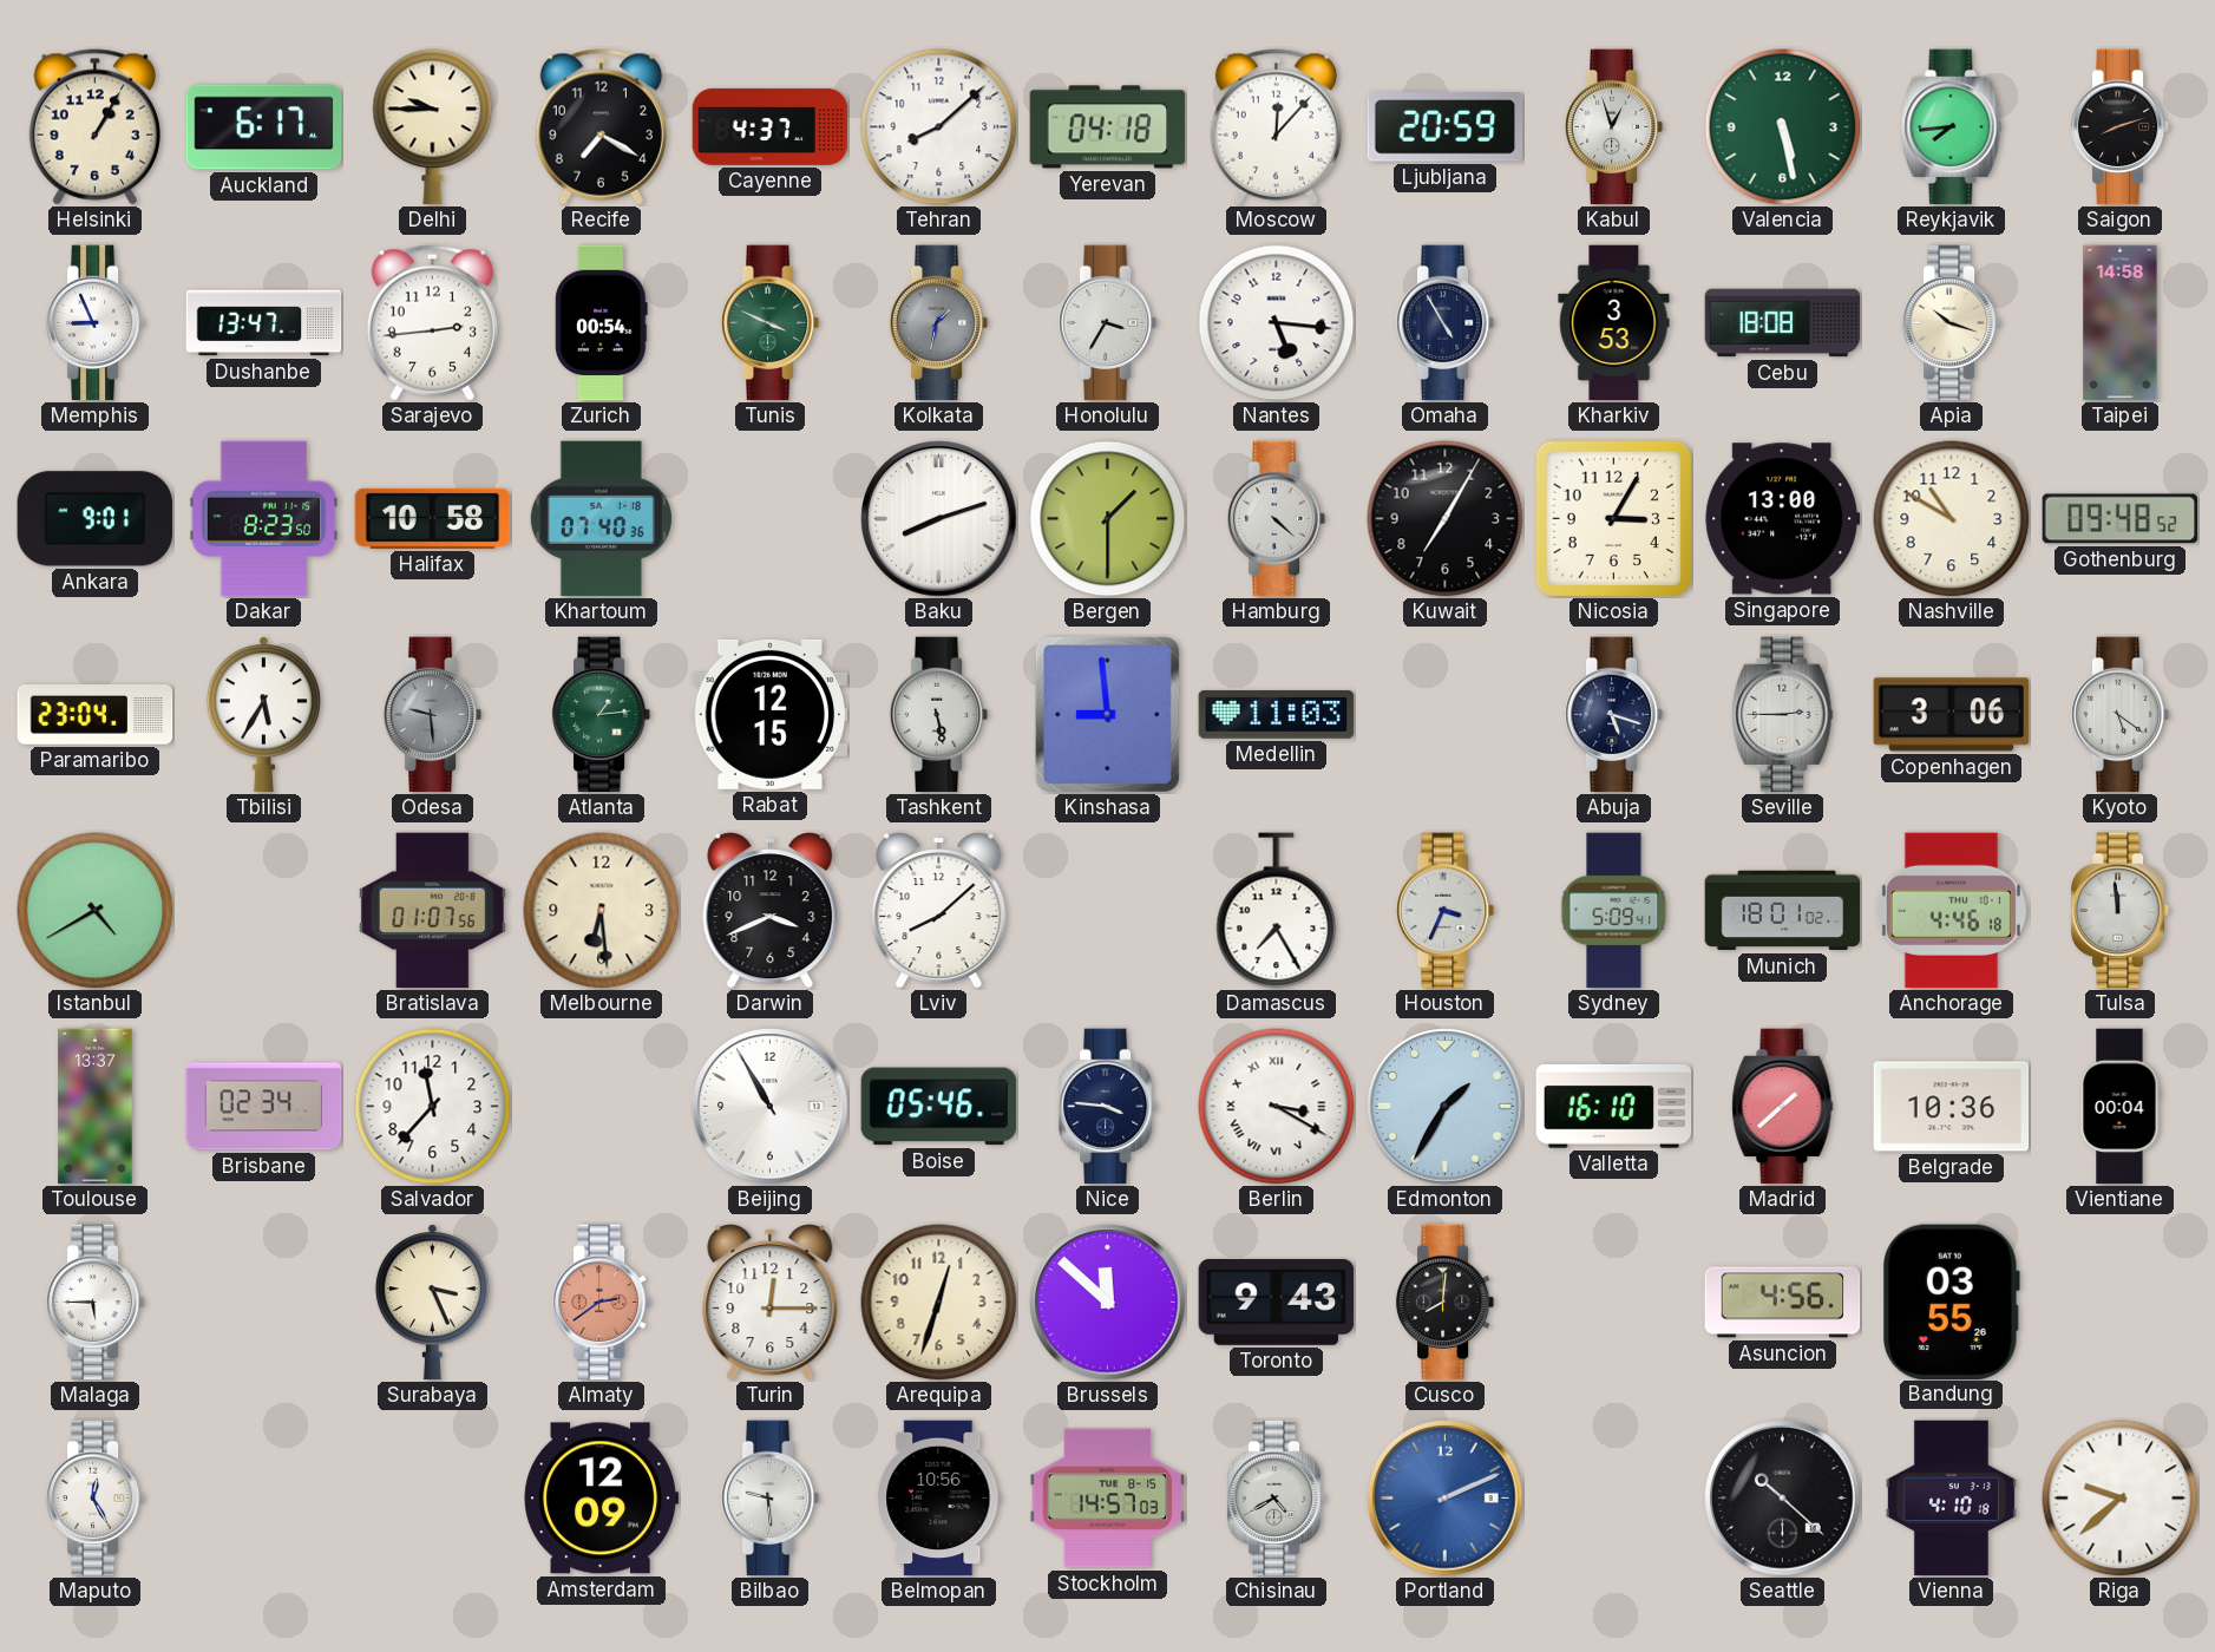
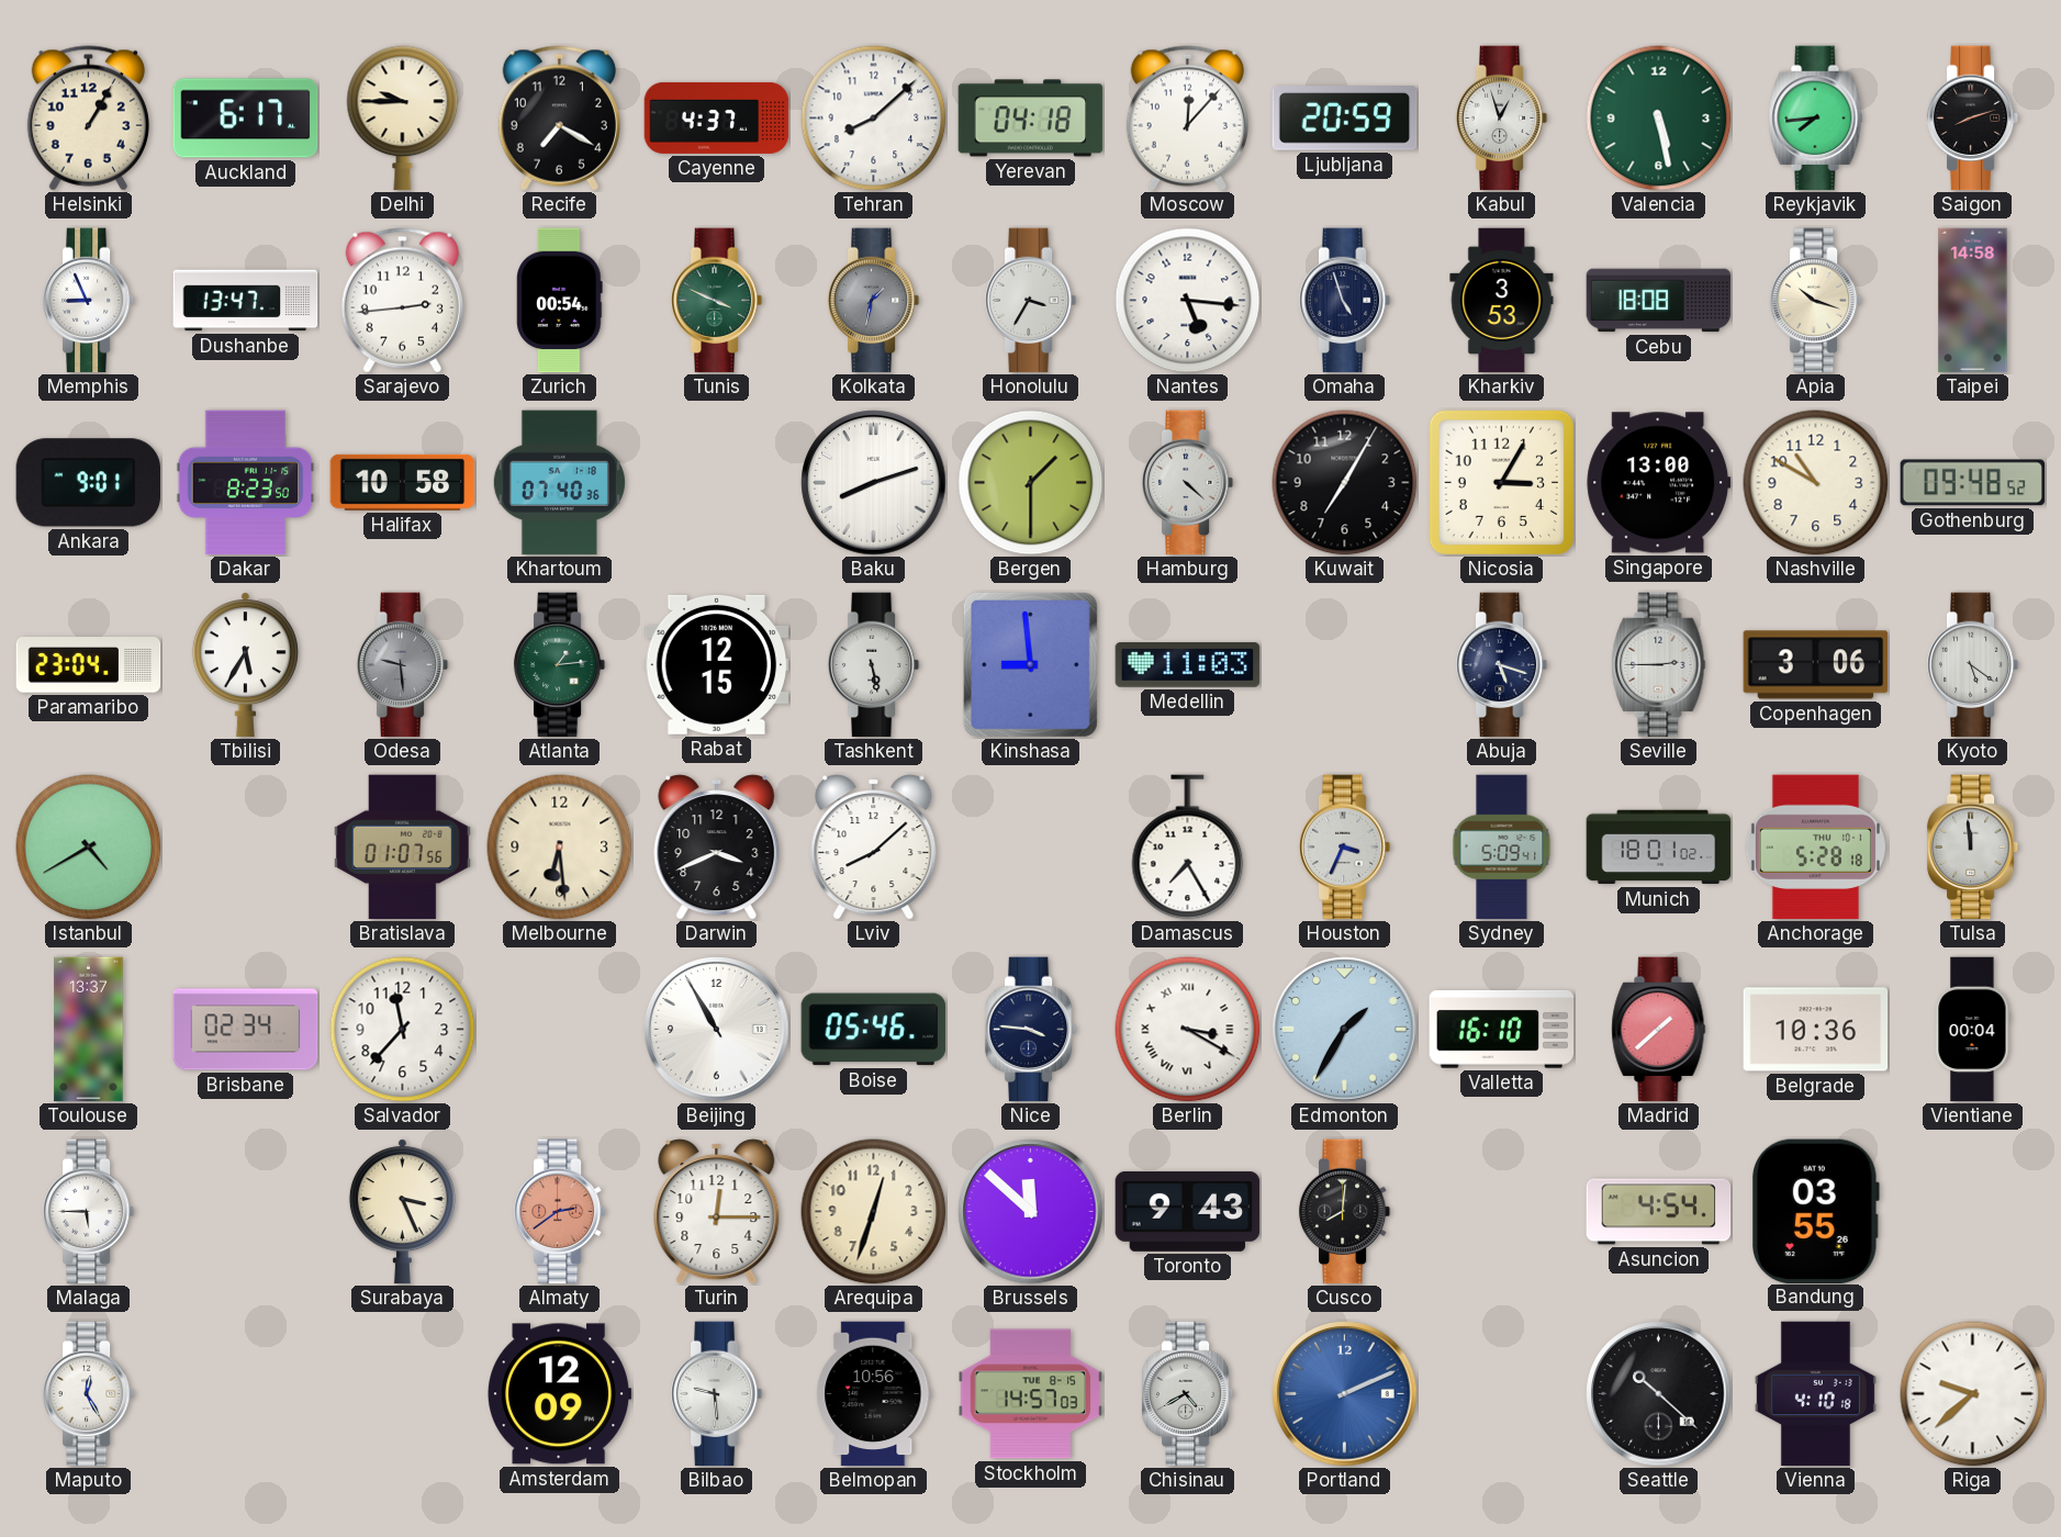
Omaha: 4:55 -> 4:57 (1345, 301)
Anchorage: 4:46 -> 5:28 (1815, 848)
Asuncion: 4:56 -> 4:54 (1659, 1212)
